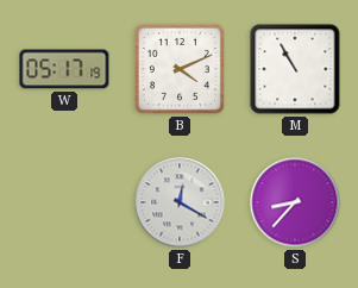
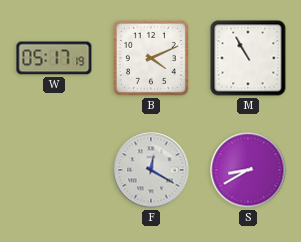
S: 8:37 -> 8:40 (248, 170)
